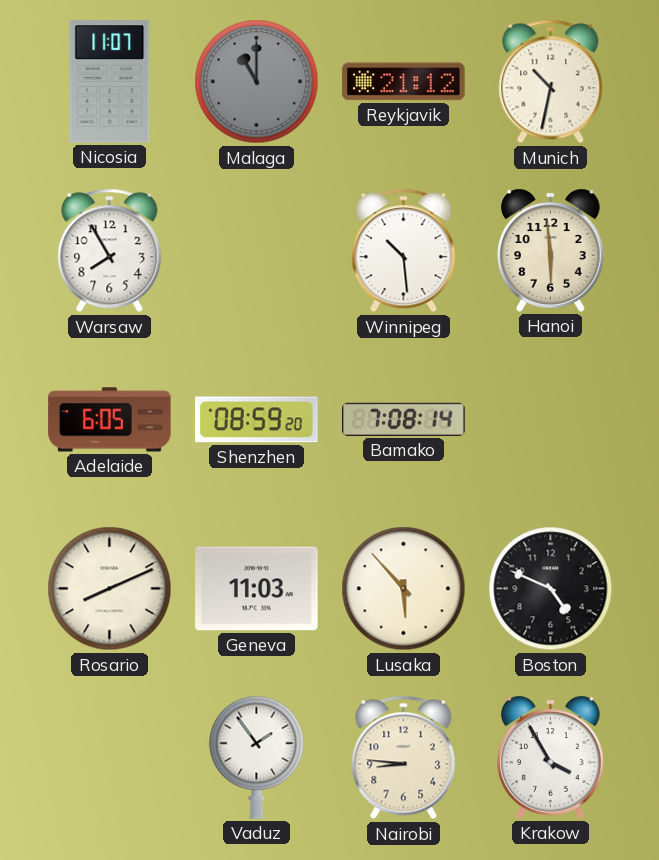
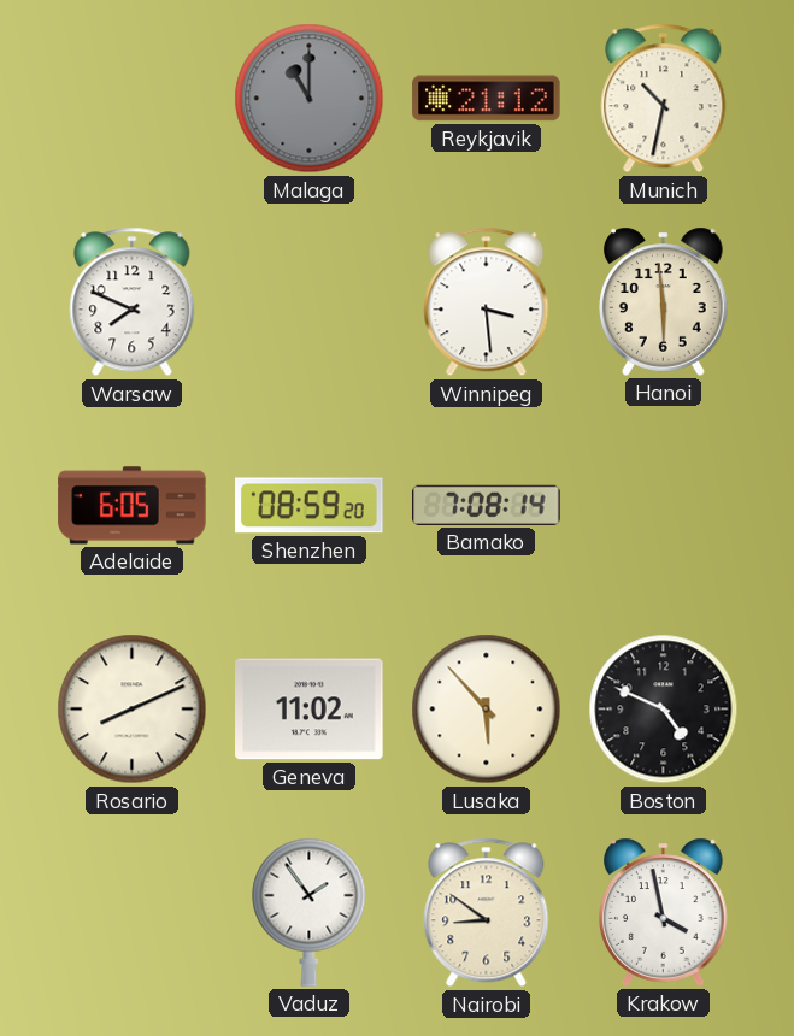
Nicosia: 11:07 -> none (110, 82)
Warsaw: 7:55 -> 7:49 (133, 302)
Winnipeg: 10:29 -> 3:29 (487, 302)
Geneva: 11:03 -> 11:02 (310, 710)
Nairobi: 8:46 -> 8:51 (487, 913)
Krakow: 3:55 -> 3:58 (664, 912)
